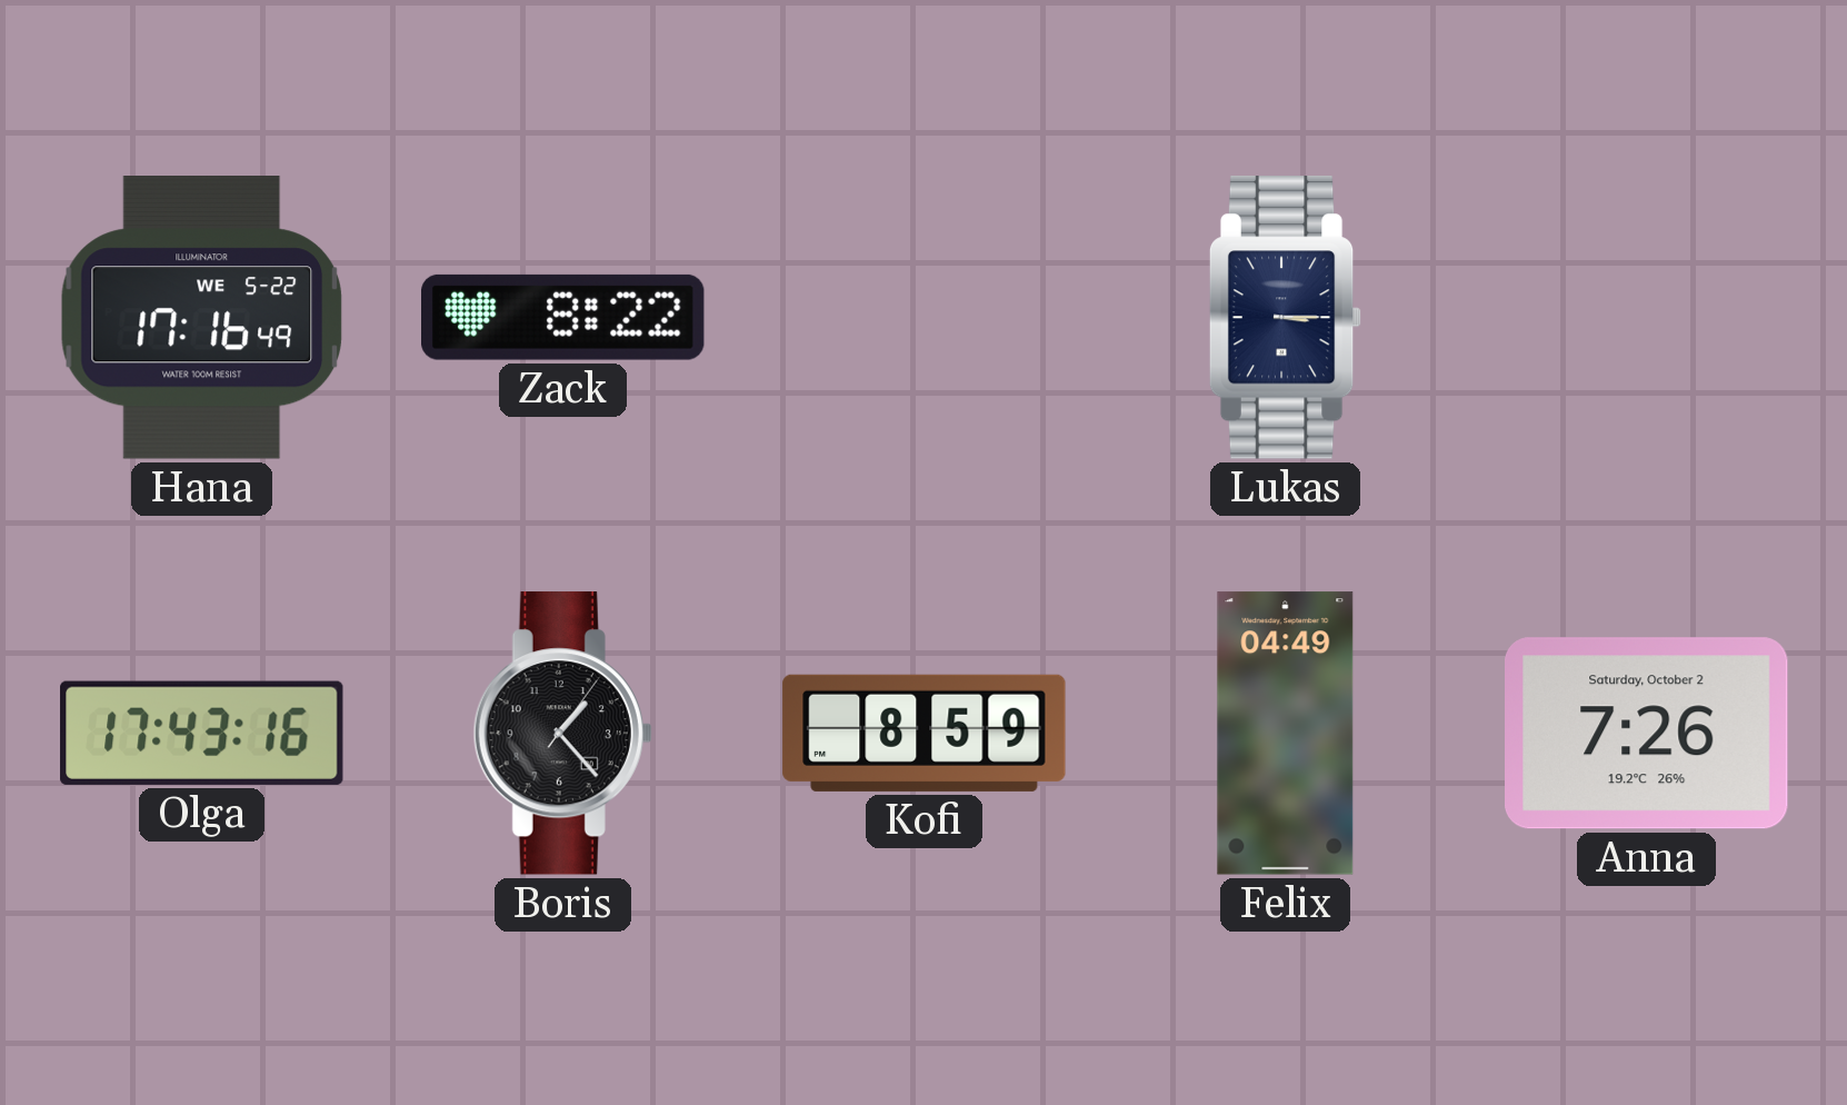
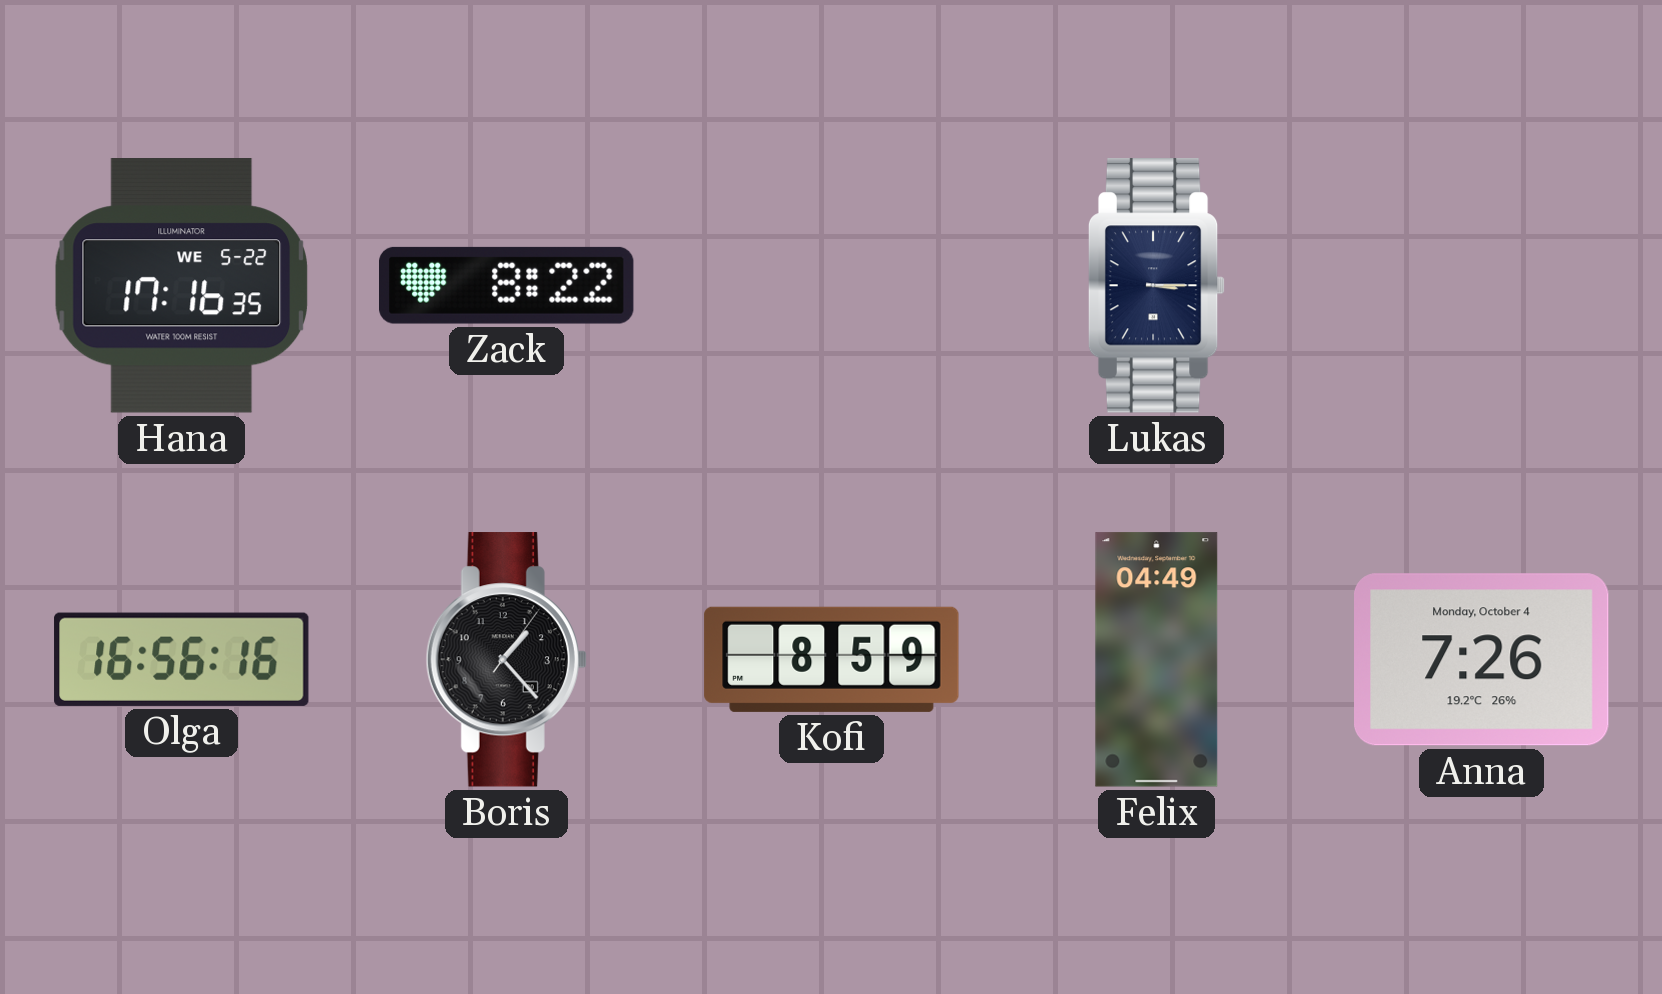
Hana: 17:16:49 -> 17:16:35 (181, 286)
Olga: 17:43 -> 16:56 (182, 659)
Anna date: Saturday, October 2 -> Monday, October 4 (1482, 660)
